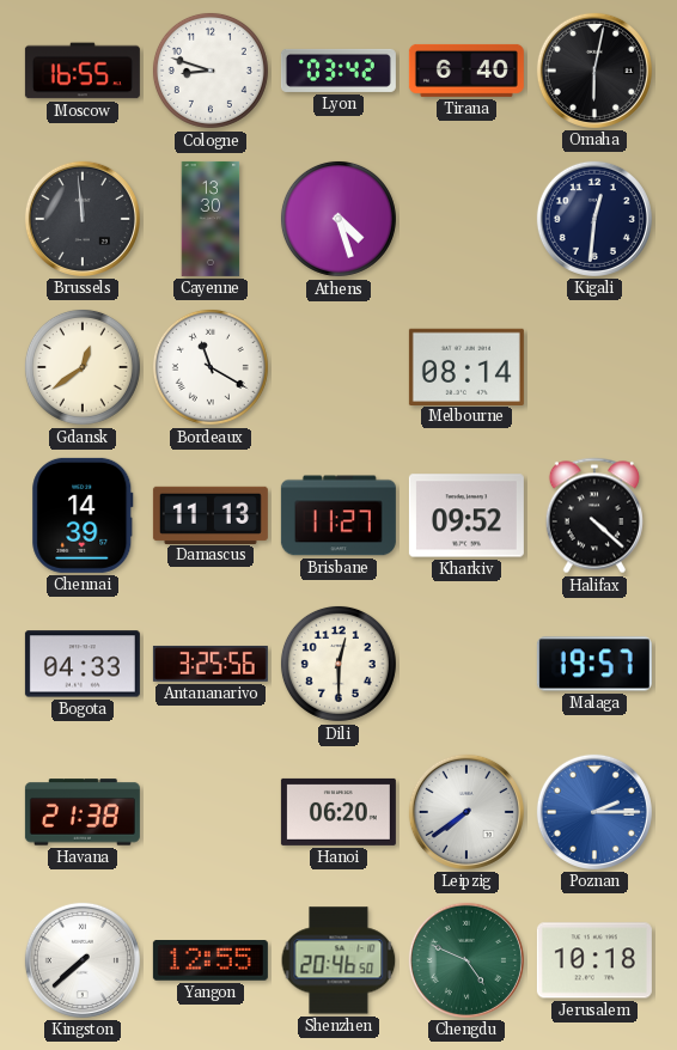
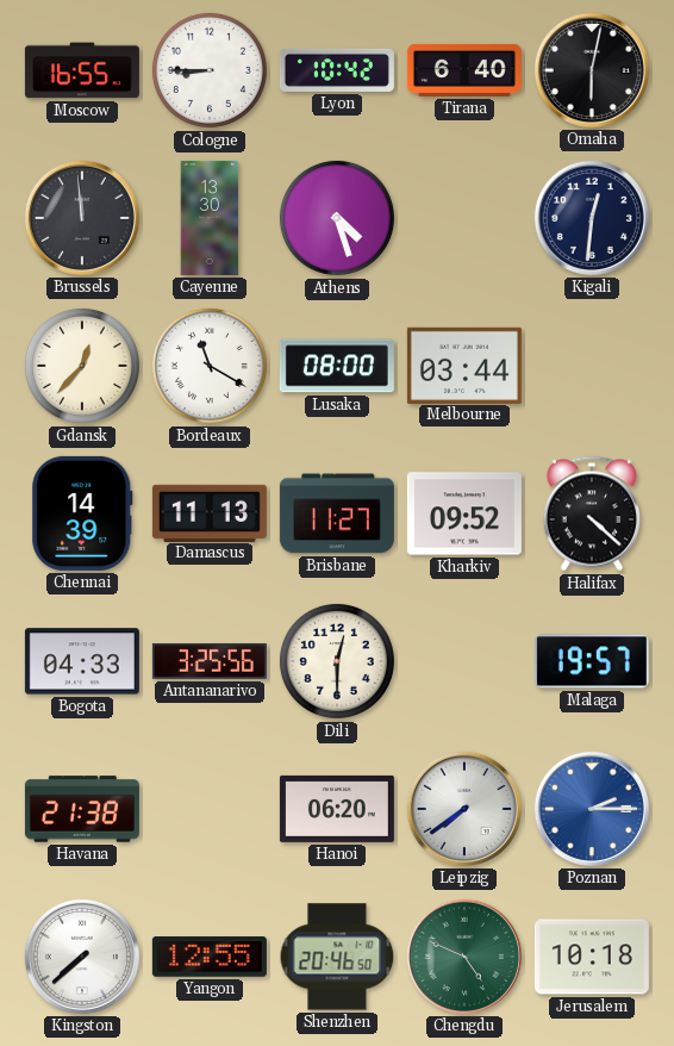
Cologne: 8:48 -> 8:45 (210, 70)
Lyon: 03:42 -> 10:42 (337, 70)
Gdansk: 12:39 -> 12:37 (82, 366)
Lusaka: none -> 08:00 (337, 366)
Melbourne: 08:14 -> 03:44 (464, 365)
